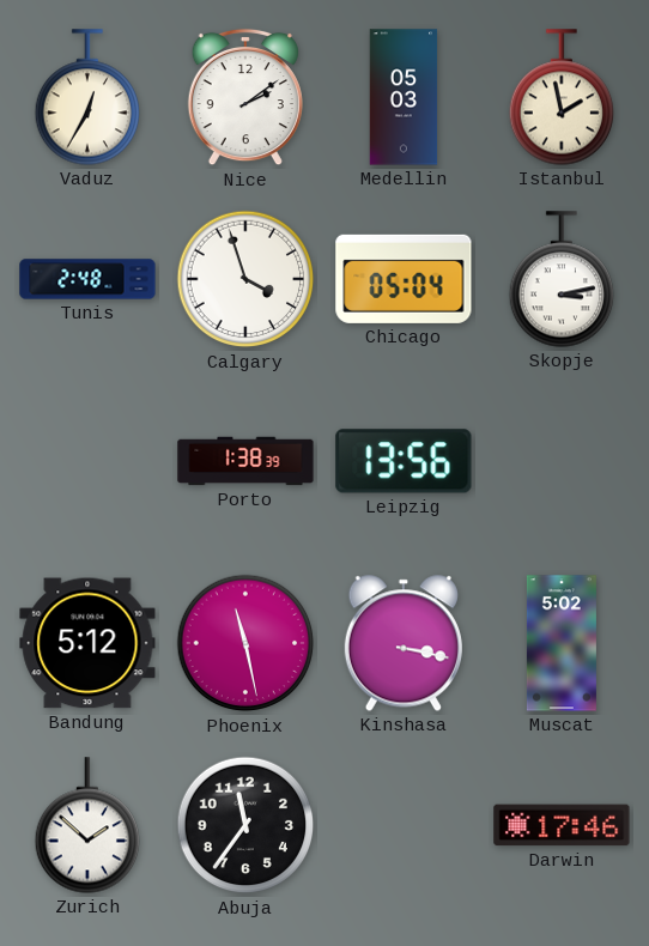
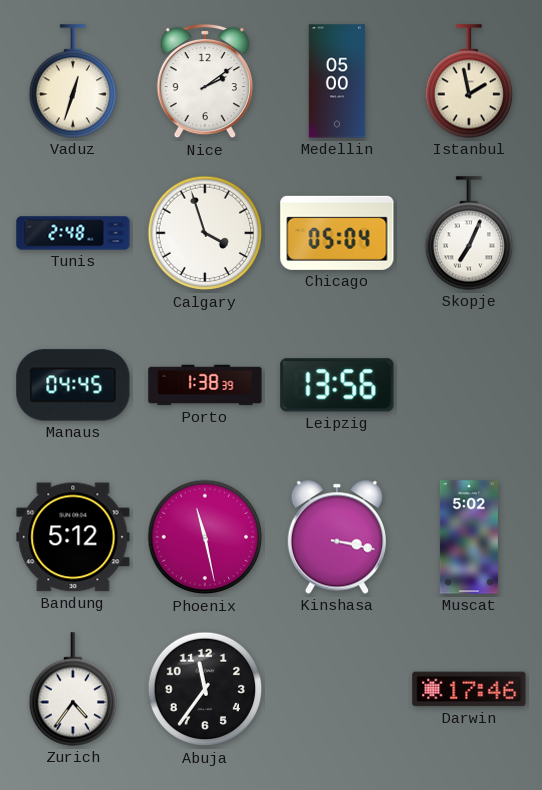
Vaduz: 12:35 -> 12:33 (72, 81)
Medellin: 05:03 -> 05:00 (337, 81)
Skopje: 3:13 -> 7:04 (468, 233)
Manaus: none -> 04:45 (73, 385)
Zurich: 1:52 -> 4:36 (72, 689)
